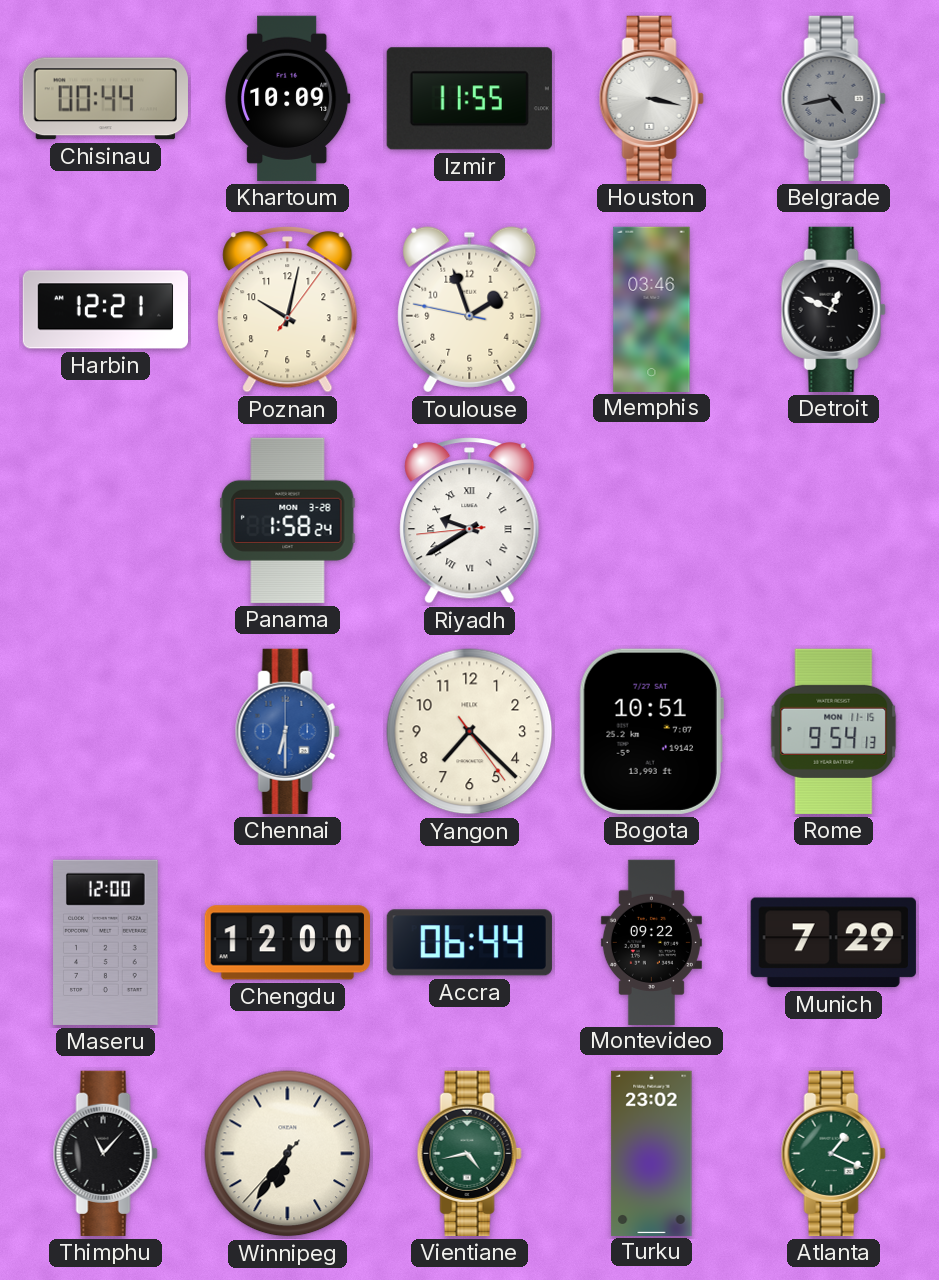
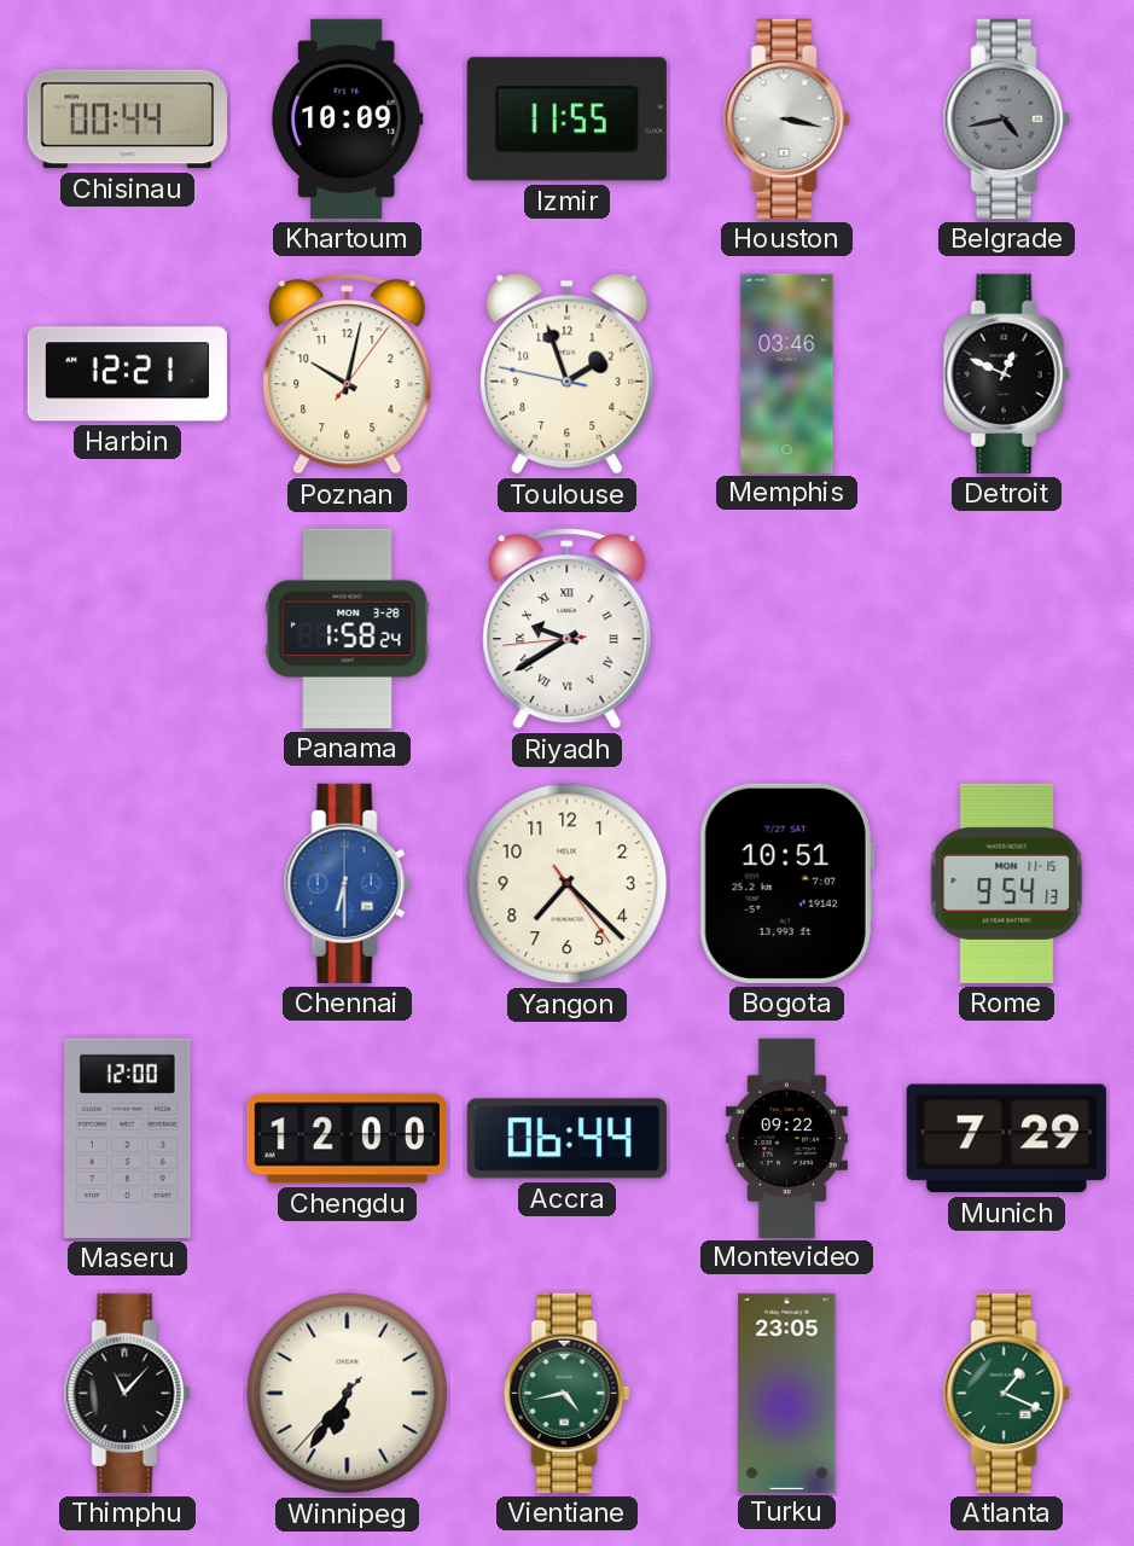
Turku: 23:02 -> 23:05 (787, 1393)
